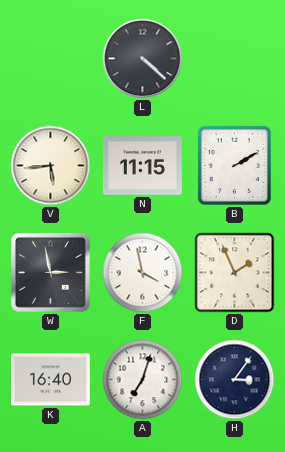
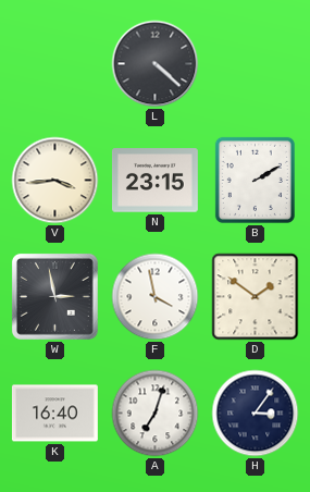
V: 5:44 -> 3:44 (55, 181)
N: 11:15 -> 23:15 (154, 181)
D: 1:56 -> 1:51 (256, 297)
